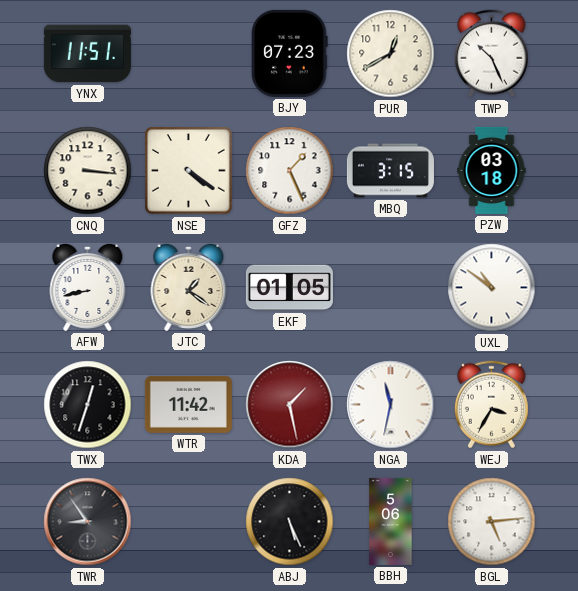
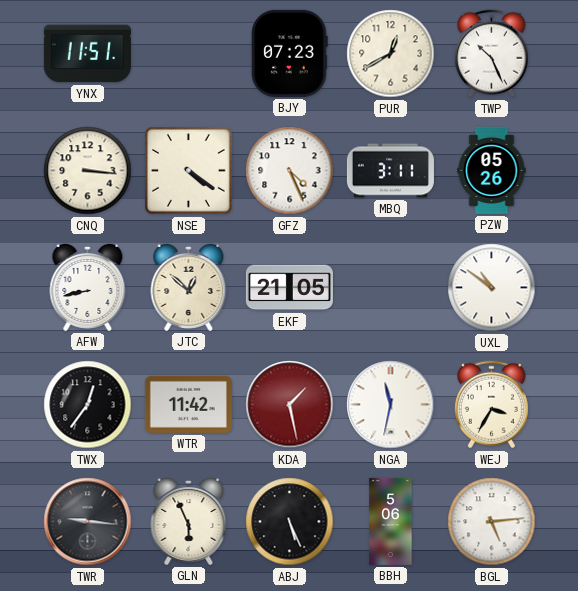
GFZ: 1:26 -> 4:26 (290, 171)
MBQ: 3:15 -> 3:11 (390, 171)
PZW: 03:18 -> 05:26 (492, 170)
JTC: 1:21 -> 12:52 (189, 287)
EKF: 01:05 -> 21:05 (289, 288)
TWX: 12:33 -> 12:36 (88, 405)
TWR: 8:54 -> 9:16 (88, 522)
GLN: none -> 5:56 (189, 521)
